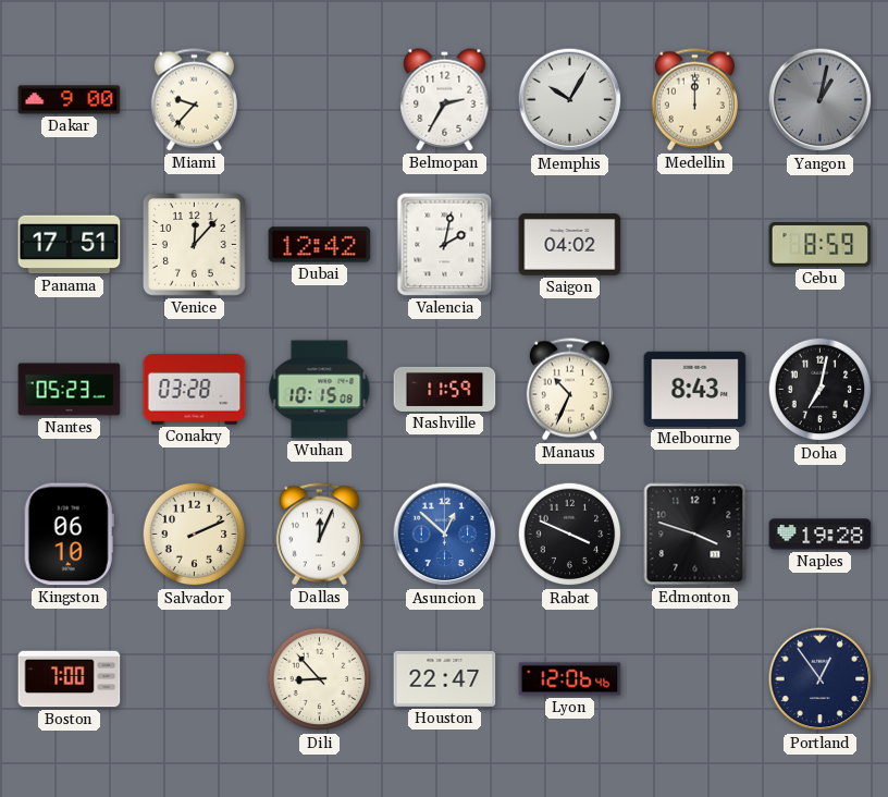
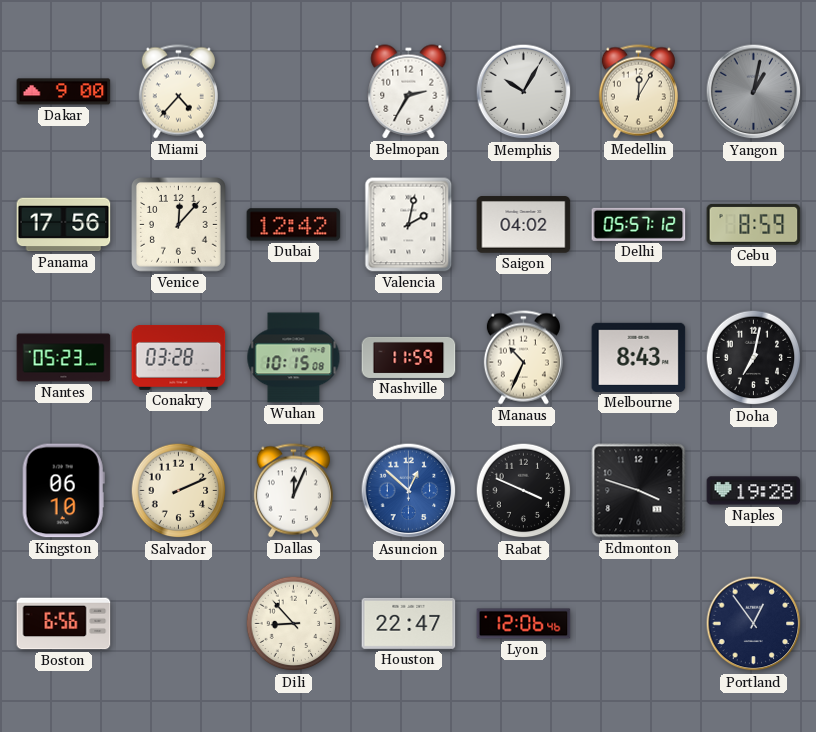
Miami: 9:37 -> 4:37 (178, 92)
Medellin: 12:00 -> 12:05 (638, 92)
Panama: 17:51 -> 17:56 (64, 225)
Delhi: none -> 05:57 (639, 224)
Boston: 7:00 -> 6:56 (64, 624)
